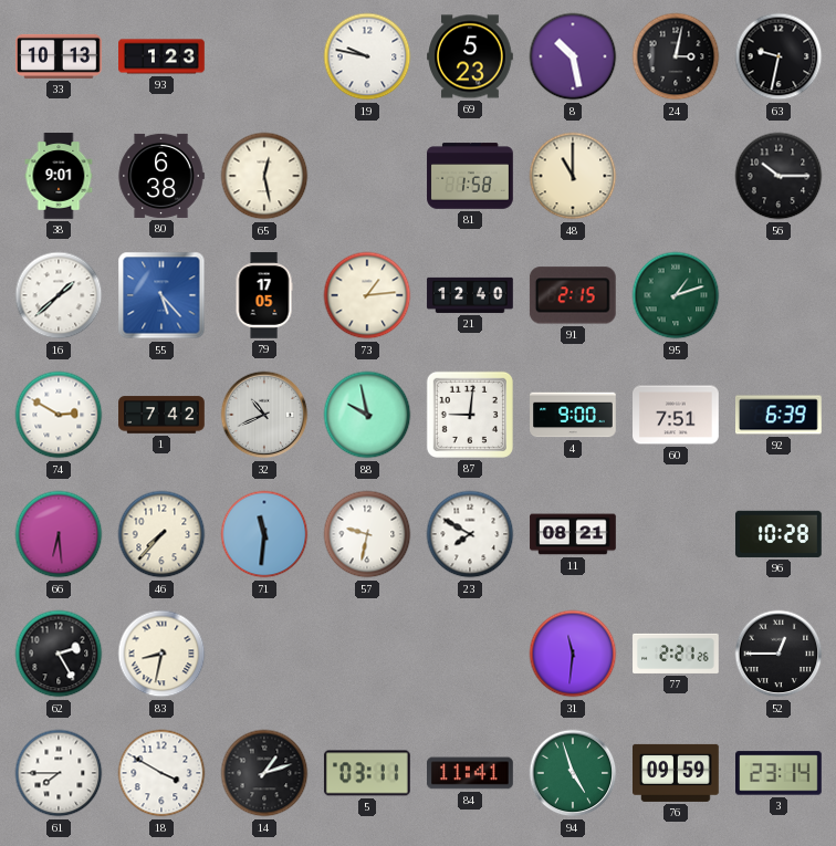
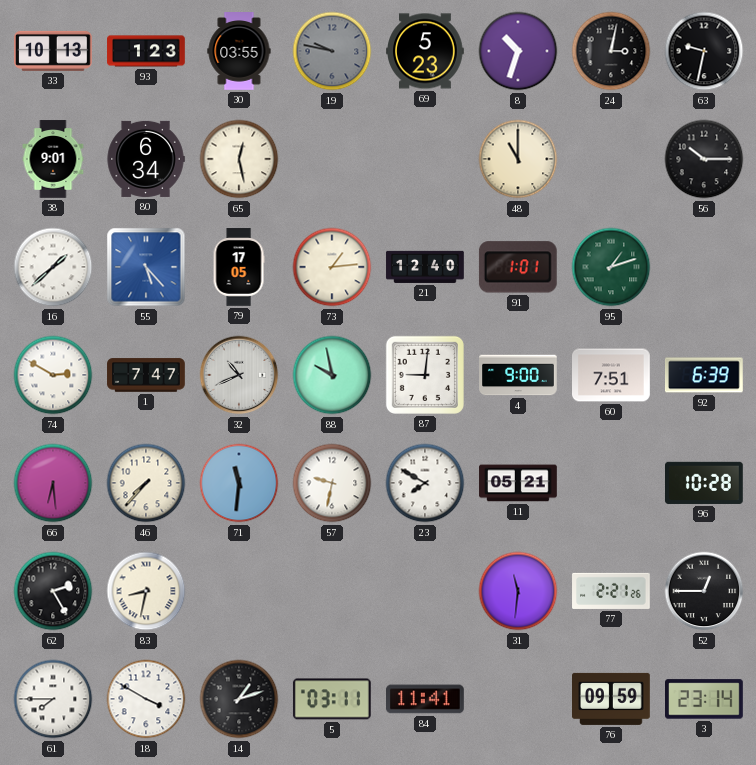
30: none -> 03:55 (239, 51)
19 dial: white -> grey (332, 51)
8: 10:28 -> 10:33 (518, 51)
80: 6:38 -> 6:34 (146, 159)
81: 1:58 -> none (470, 176)
91: 2:15 -> 1:01 (518, 267)
1: 7:42 -> 7:47 (146, 375)
11: 08:21 -> 05:21 (518, 483)
94: 4:57 -> none (573, 773)
